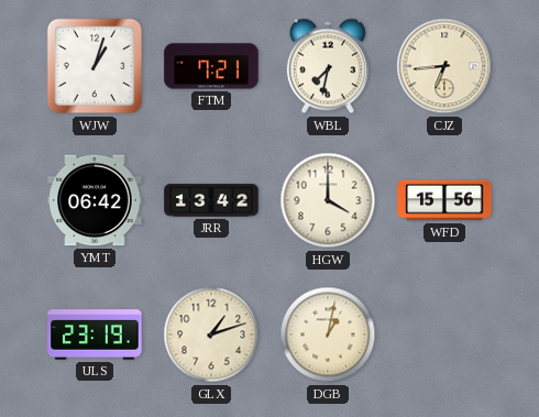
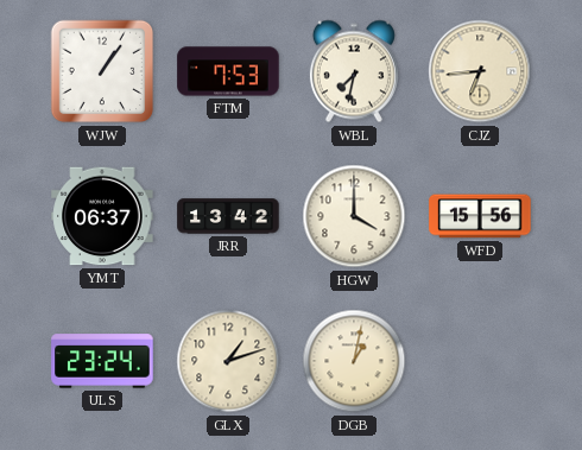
WJW: 1:03 -> 1:06 (102, 71)
FTM: 7:21 -> 7:53 (228, 71)
YMT: 06:42 -> 06:37 (102, 216)
ULS: 23:19 -> 23:24 (102, 361)
